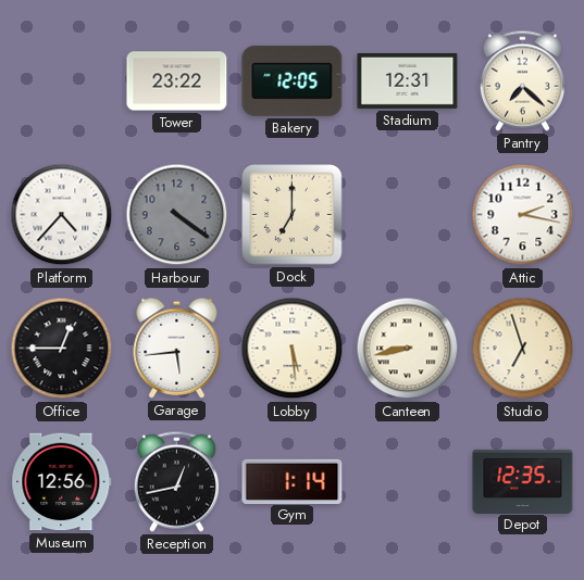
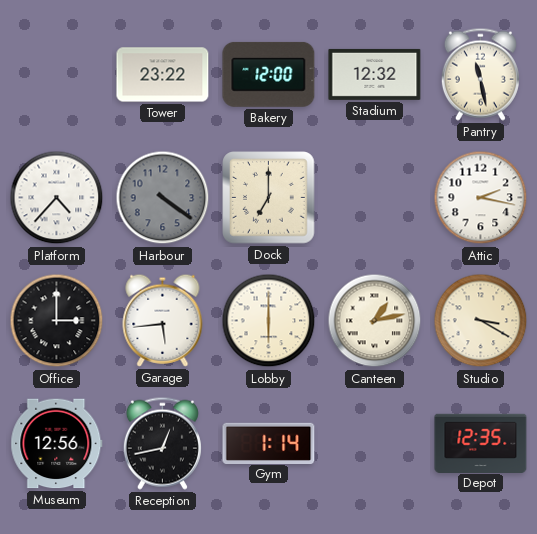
Bakery: 12:05 -> 12:00 (269, 74)
Stadium: 12:31 -> 12:32 (375, 74)
Pantry: 7:22 -> 11:28 (480, 74)
Office: 12:45 -> 3:00 (57, 321)
Lobby: 5:29 -> 6:00 (269, 321)
Canteen: 8:43 -> 1:13 (375, 321)
Studio: 6:57 -> 3:20 (481, 321)
